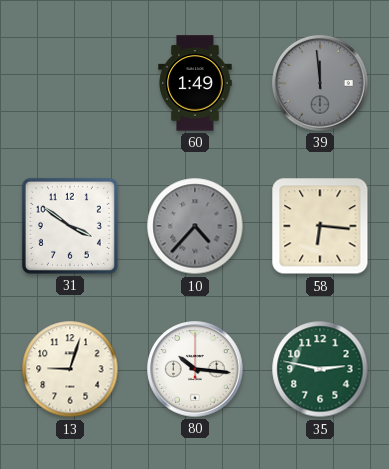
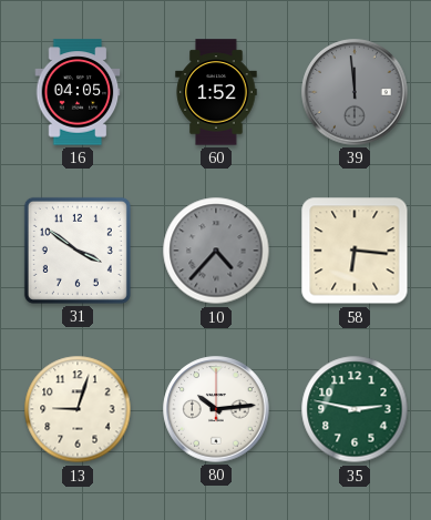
16: none -> 04:05 (78, 92)
60: 1:49 -> 1:52 (216, 92)
80: 10:16 -> 10:14 (216, 409)
